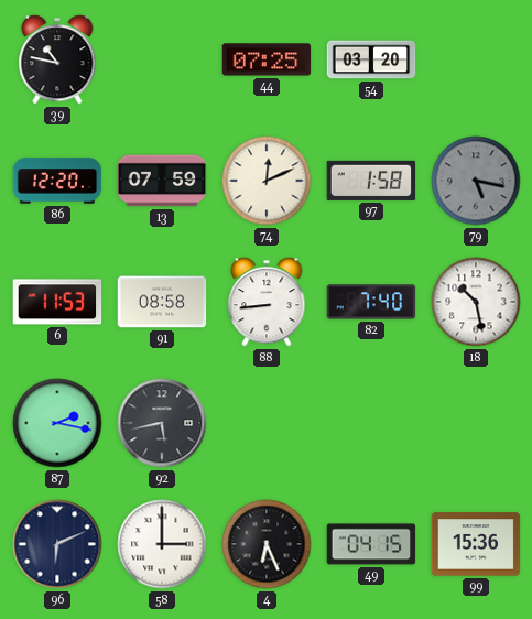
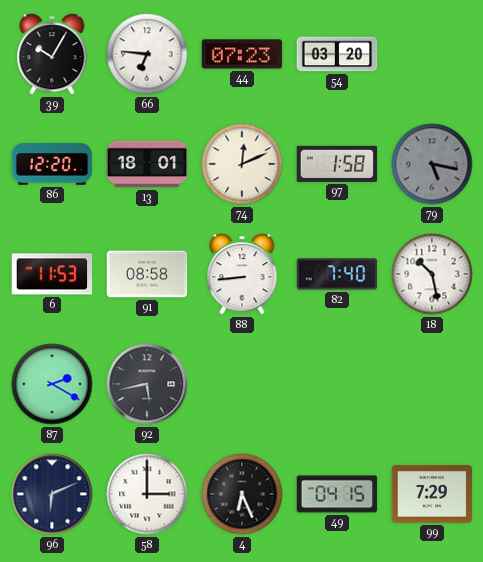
39: 10:47 -> 10:05 (52, 54)
66: none -> 6:46 (147, 54)
44: 07:25 -> 07:23 (242, 54)
13: 07:59 -> 18:01 (147, 164)
87: 2:17 -> 2:20 (52, 384)
99: 15:36 -> 7:29 (432, 494)
